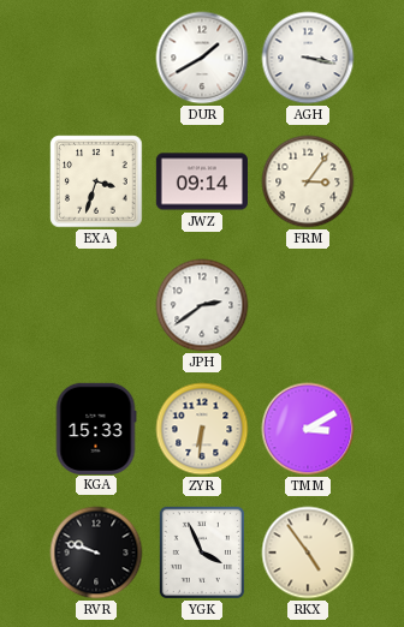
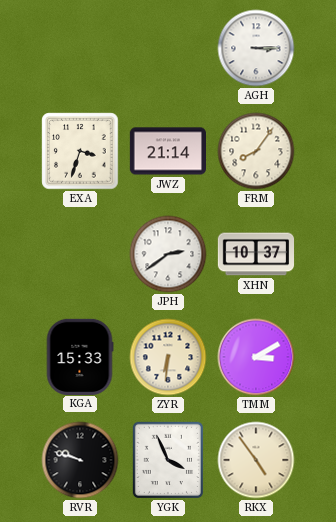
DUR: 1:40 -> none (202, 58)
AGH: 3:17 -> 3:15 (256, 48)
JWZ: 09:14 -> 21:14 (167, 151)
FRM: 3:06 -> 8:06 (256, 151)
XHN: none -> 10:37 (256, 254)
